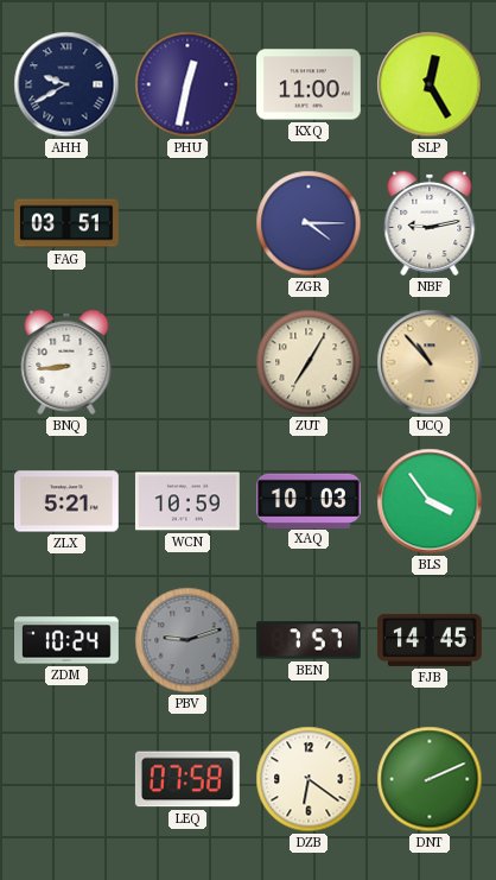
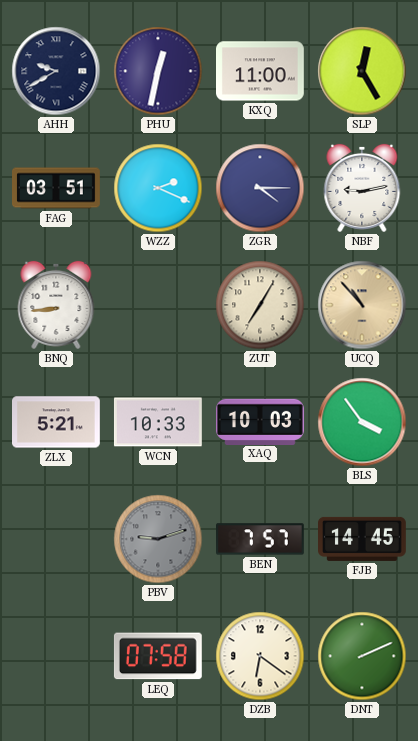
WZZ: none -> 2:19 (158, 188)
WCN: 10:59 -> 10:33 (158, 422)
ZDM: 10:24 -> none (68, 640)
